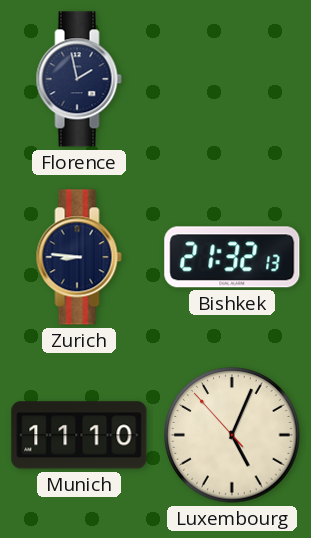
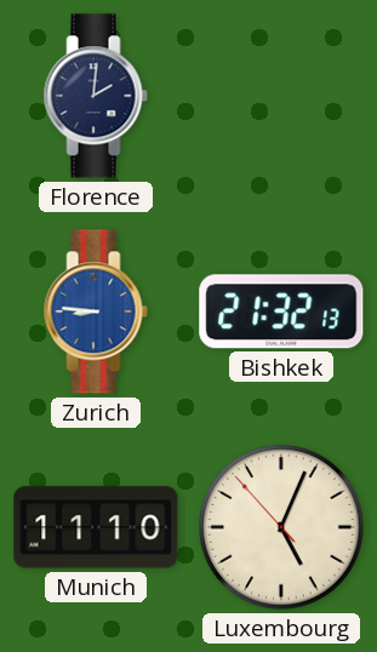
Florence: 1:58 -> 2:01 (96, 96)
Zurich dial: navy -> blue (96, 311)
